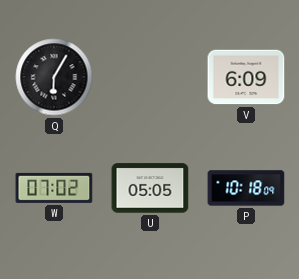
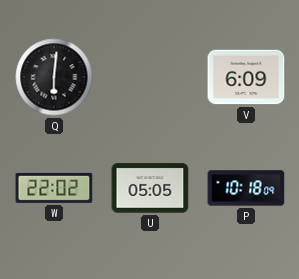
Q: 6:05 -> 6:01 (54, 77)
W: 07:02 -> 22:02 (54, 188)
